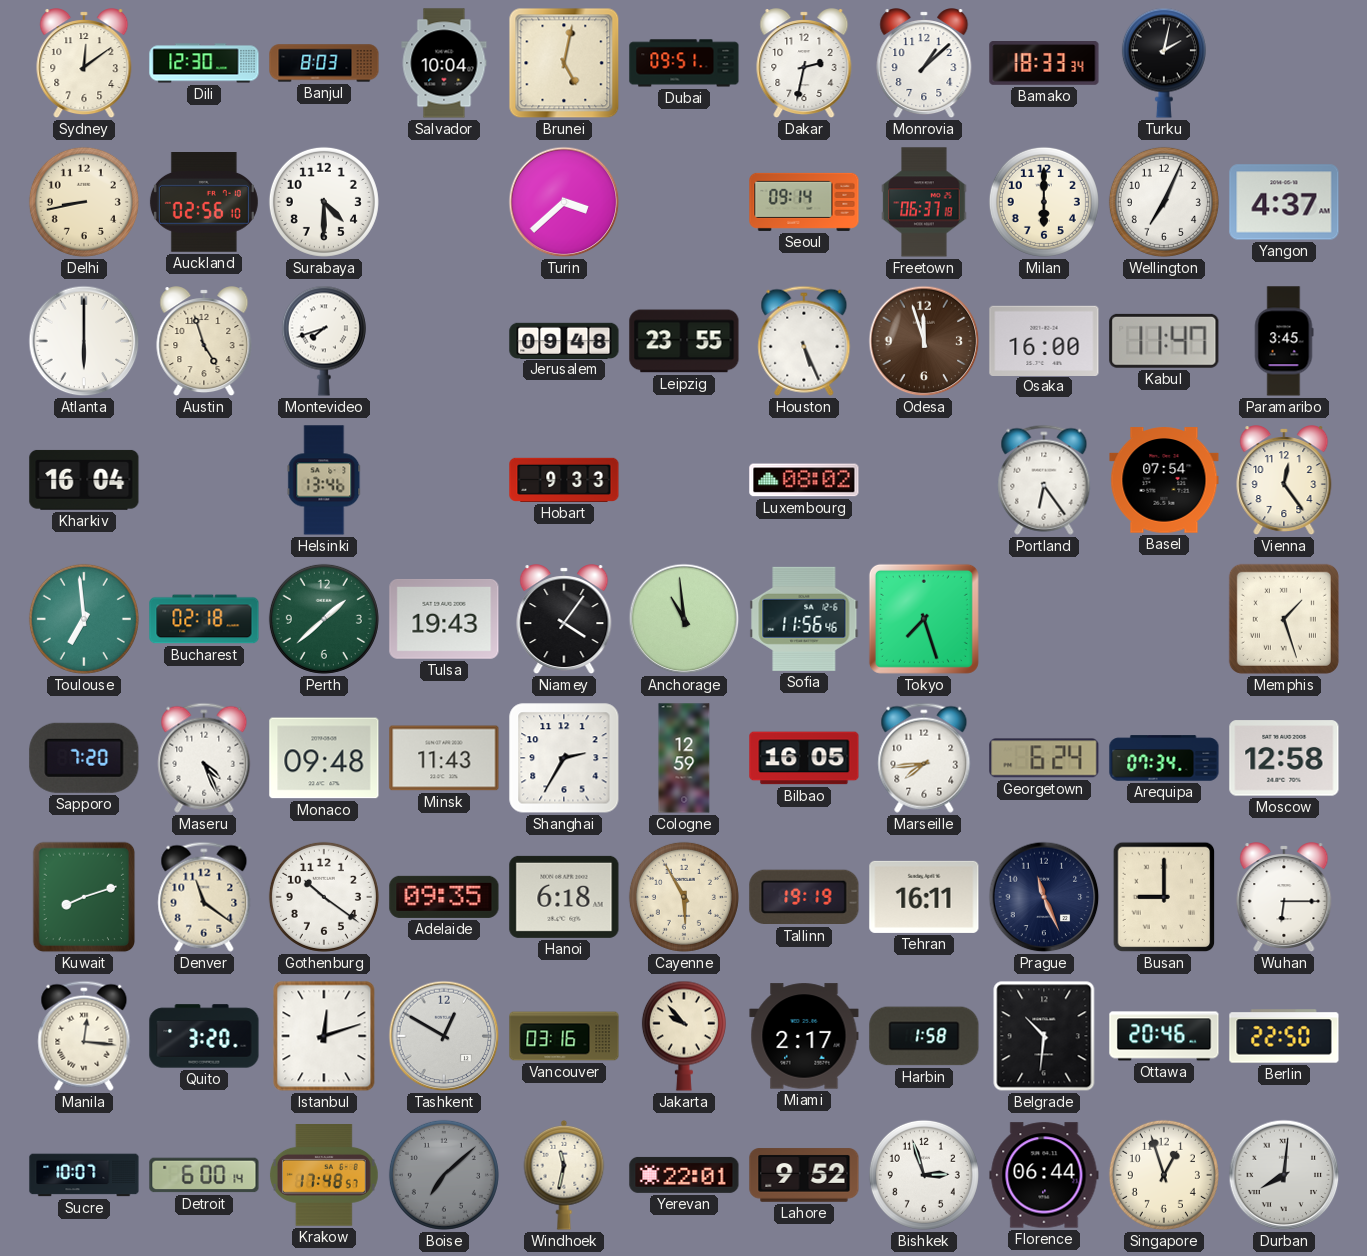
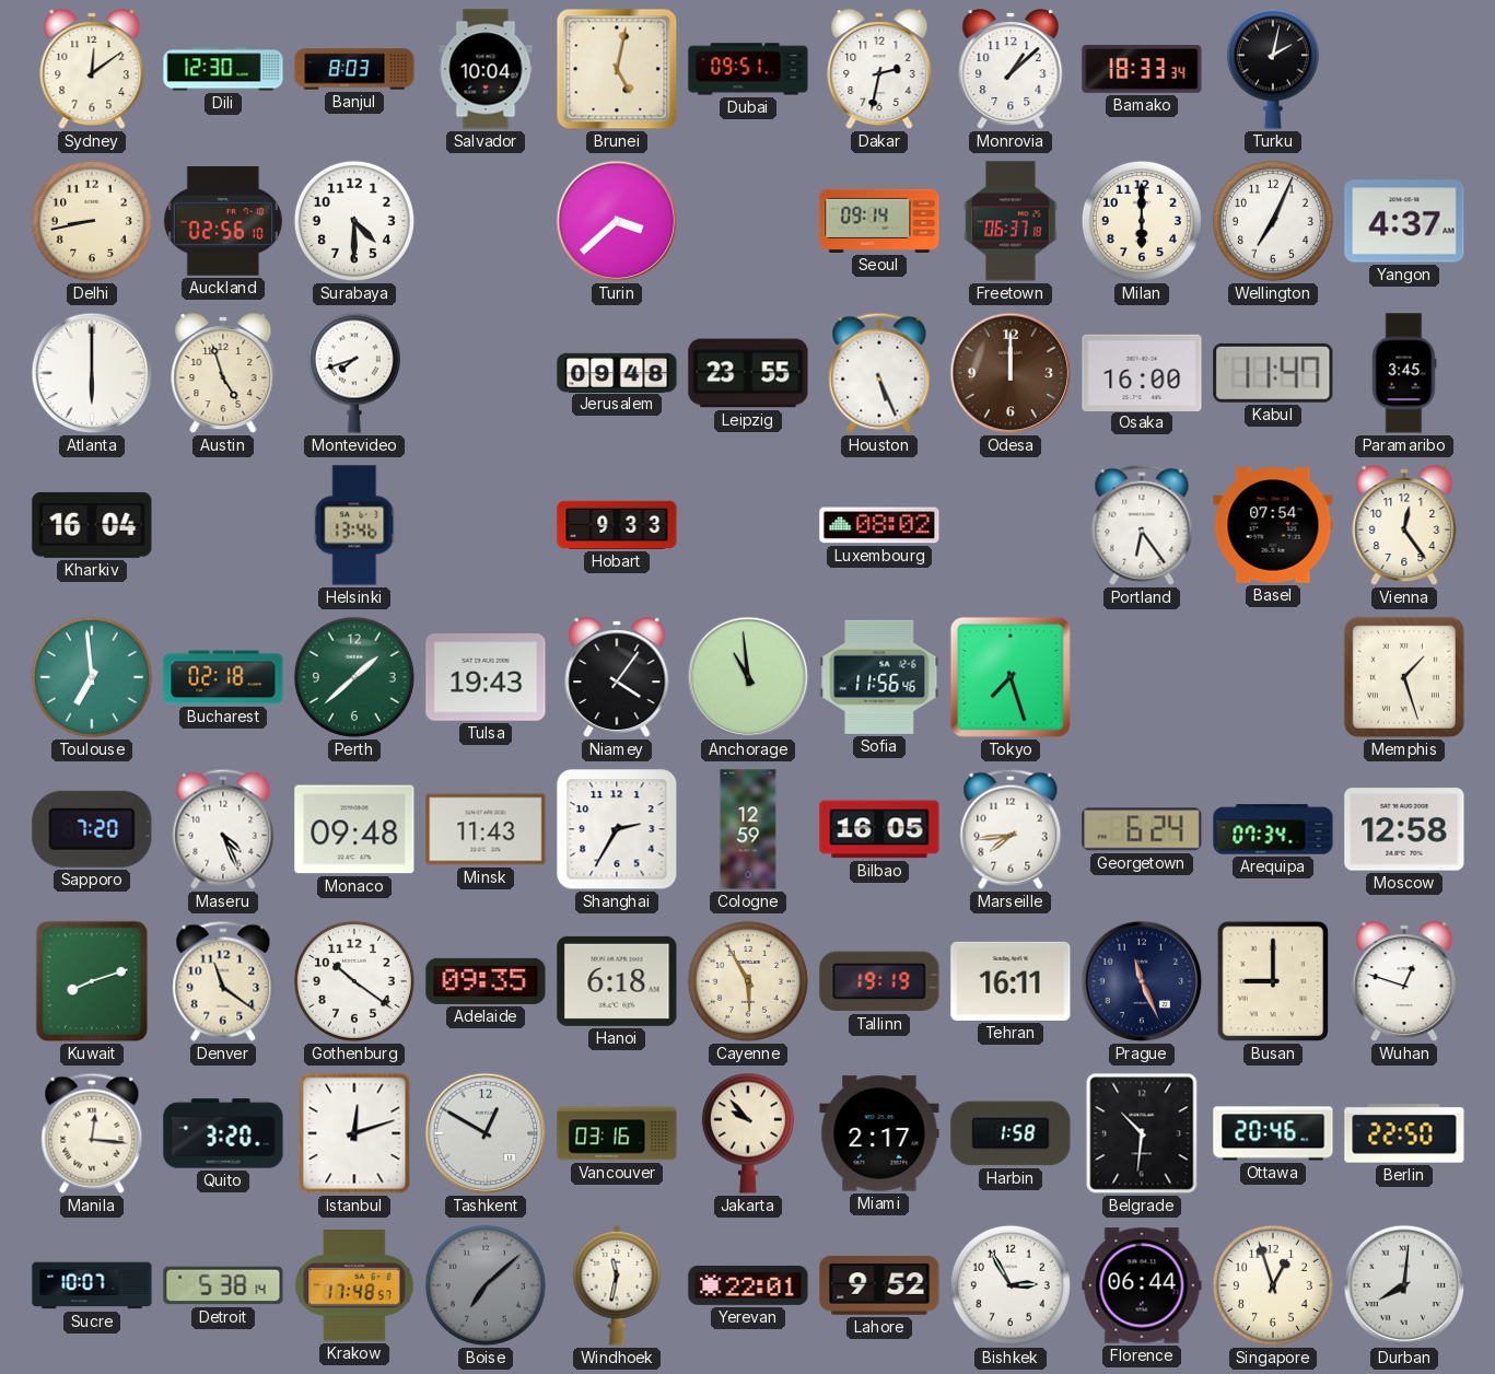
Odesa: 11:57 -> 12:00 (1011, 373)
Wuhan: 6:15 -> 12:48 (1404, 982)
Detroit: 6:00 -> 5:38 (223, 1285)
Bishkek: 2:57 -> 2:55 (1011, 1285)
